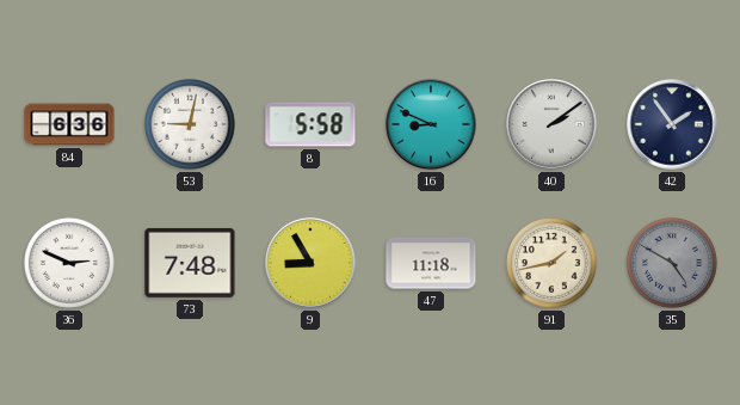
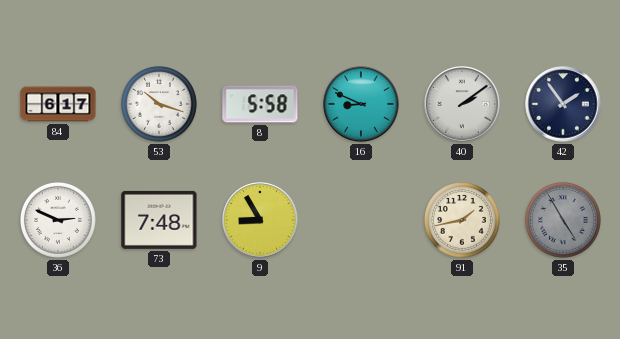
84: 6:36 -> 6:17 (58, 104)
53: 9:02 -> 10:18 (159, 104)
47: 11:18 -> none (431, 263)
35: 4:50 -> 4:55 (563, 220)
